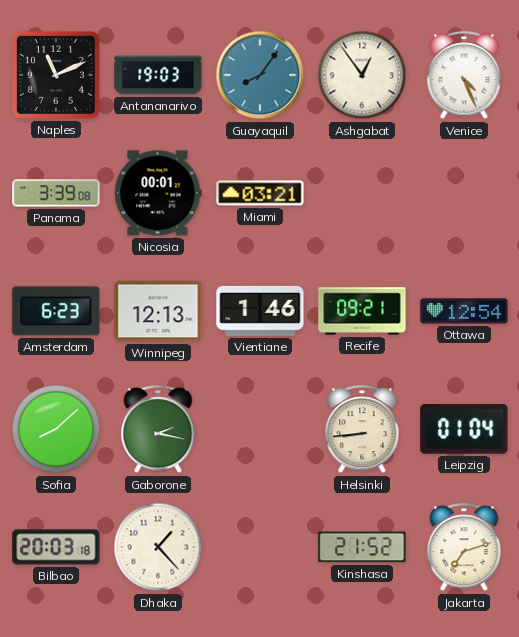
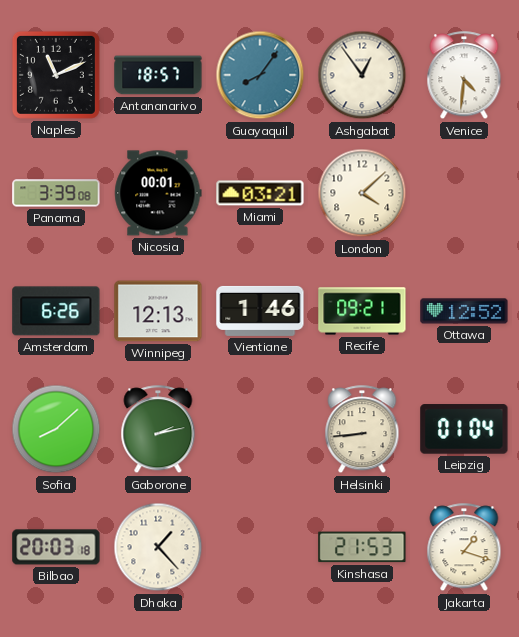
Antananarivo: 19:03 -> 18:57 (158, 75)
Venice: 4:26 -> 4:31 (464, 76)
London: none -> 4:08 (362, 193)
Amsterdam: 6:23 -> 6:26 (56, 311)
Ottawa: 12:54 -> 12:52 (464, 311)
Gaborone: 2:17 -> 2:13 (158, 430)
Kinshasa: 21:52 -> 21:53 (362, 547)
Jakarta: 7:12 -> 1:18 (464, 548)
